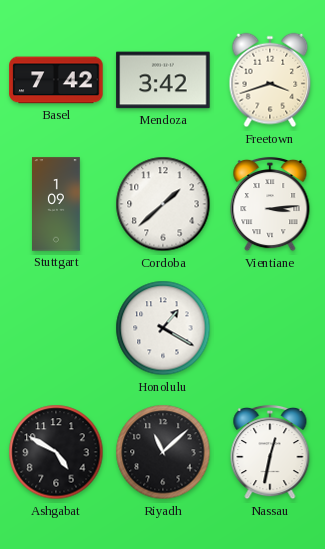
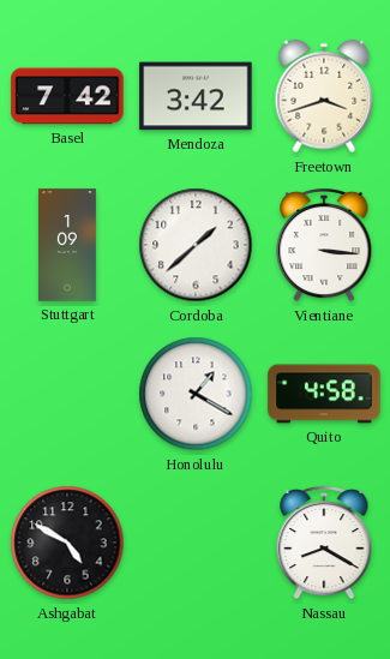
Vientiane: 3:14 -> 3:16 (324, 245)
Quito: none -> 4:58 (324, 394)
Riyadh: 11:08 -> none (163, 452)
Nassau: 12:32 -> 8:20 (324, 543)
